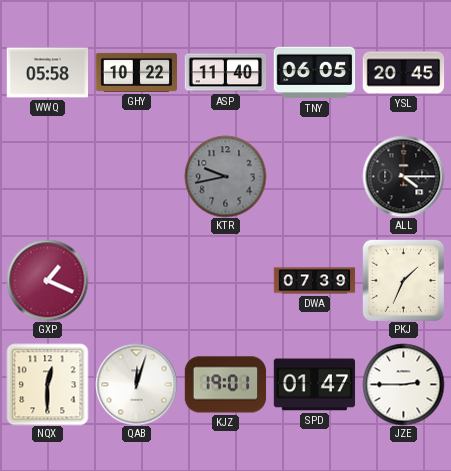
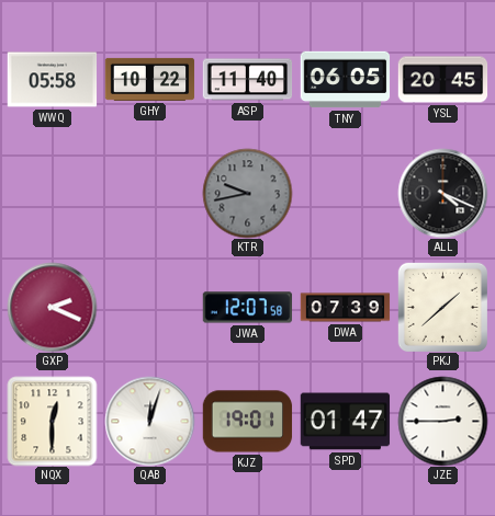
ALL: 4:15 -> 4:19 (442, 193)
GXP: 1:19 -> 2:19 (52, 307)
JWA: none -> 12:07 (247, 308)
PKJ: 1:34 -> 1:38 (442, 307)
